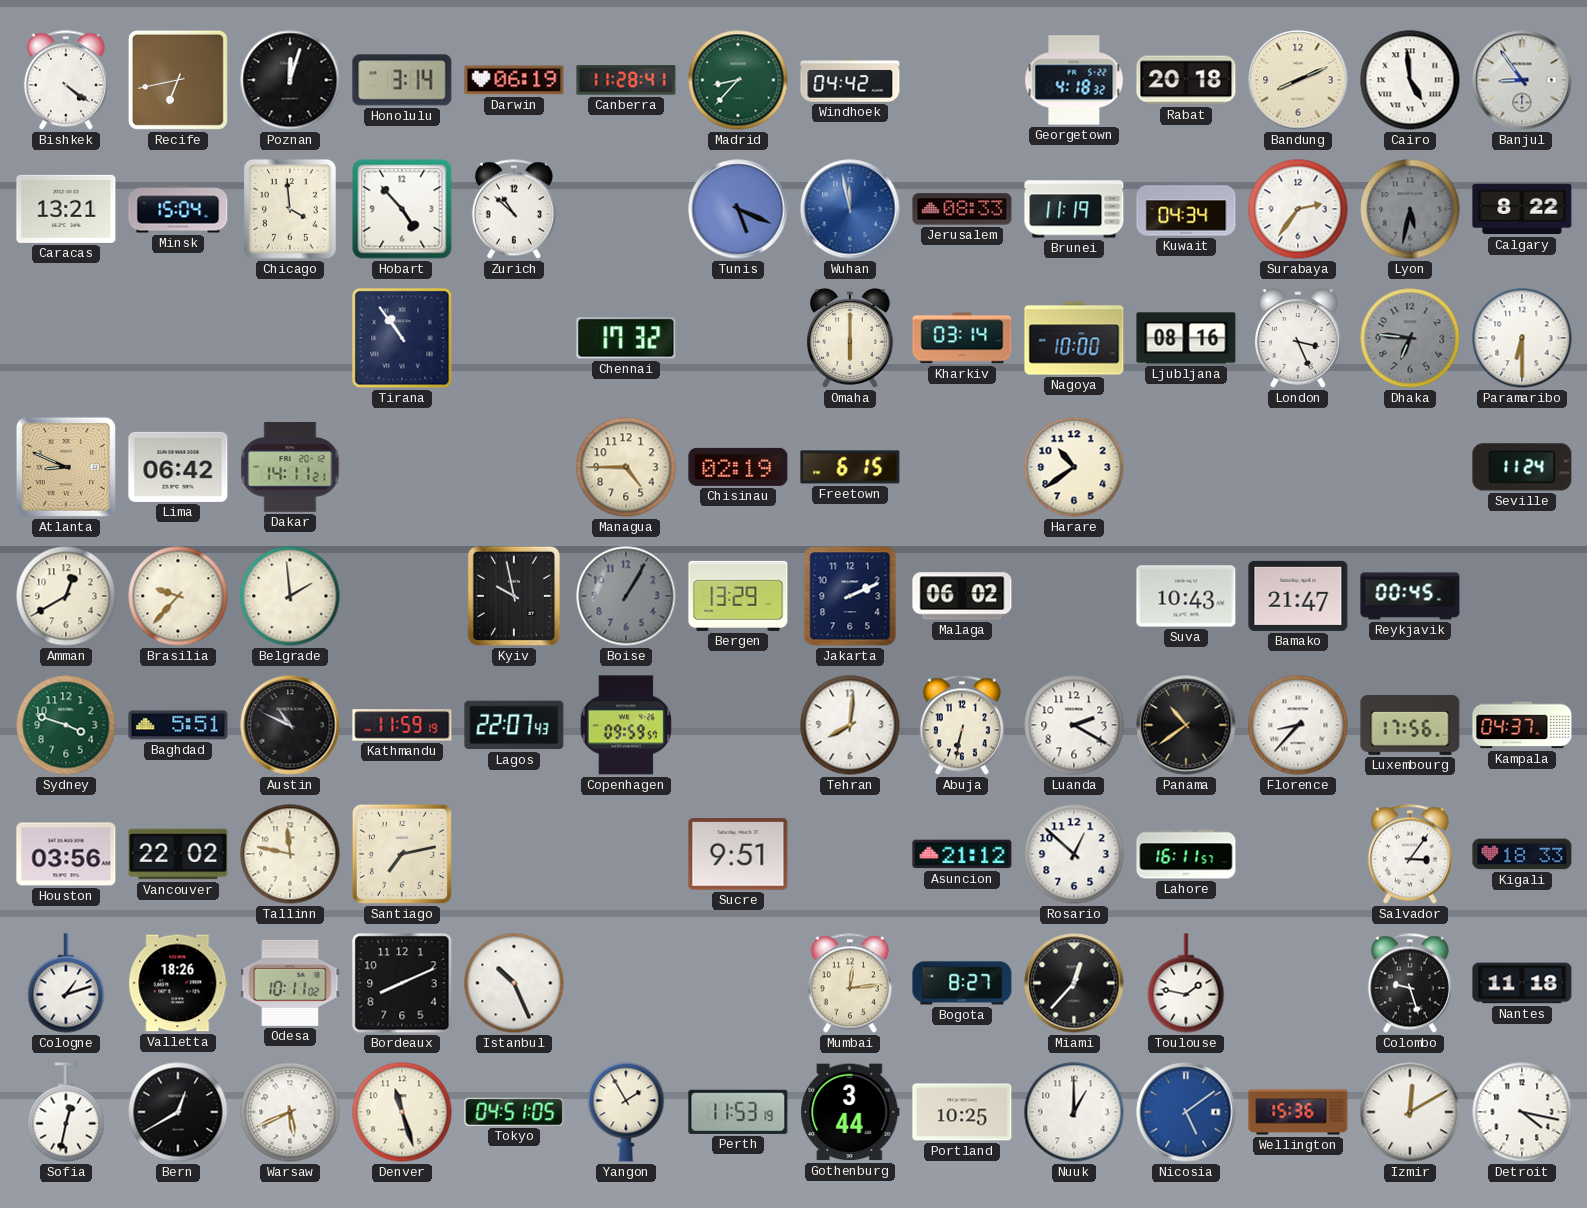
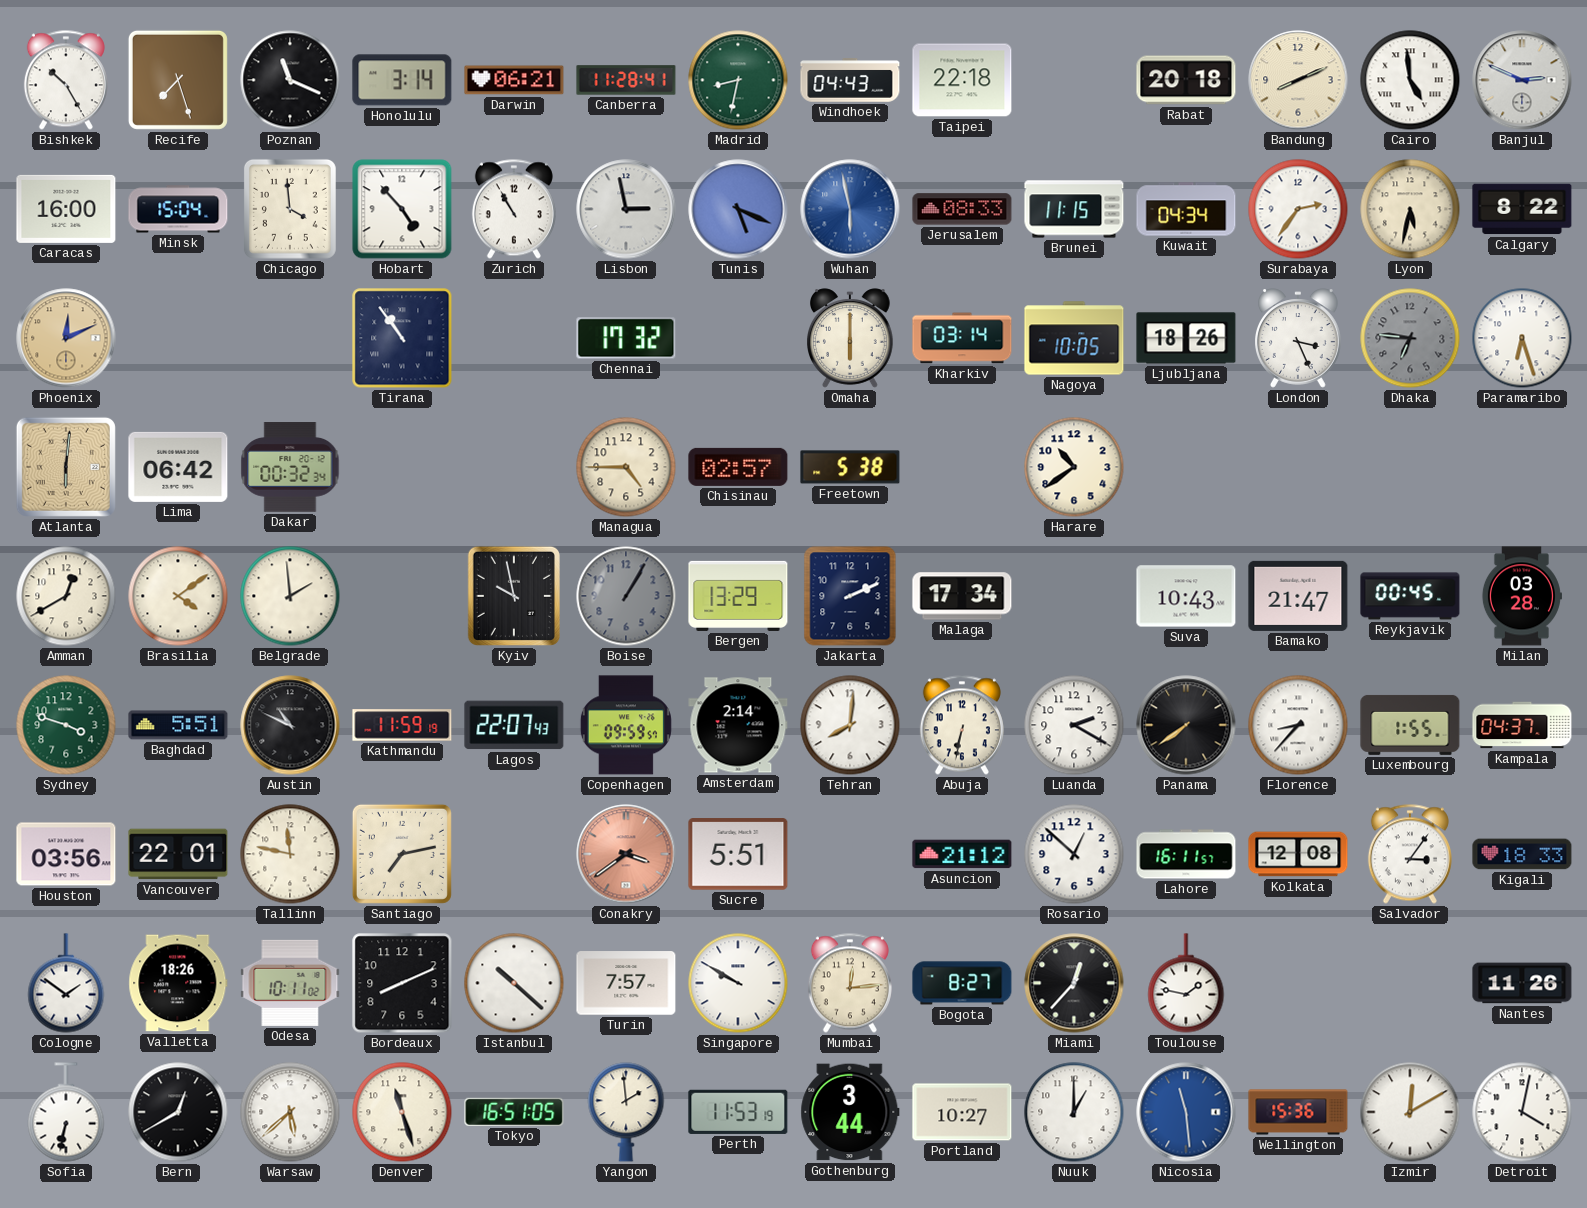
Bishkek: 4:21 -> 10:25 (66, 80)
Recife: 6:43 -> 7:27 (178, 80)
Poznan: 12:03 -> 11:19 (290, 80)
Darwin: 06:19 -> 06:21 (514, 80)
Madrid: 8:37 -> 8:32 (738, 80)
Windhoek: 04:42 -> 04:43 (850, 80)
Taipei: none -> 22:18 (962, 80)
Georgetown: 4:18 -> none (1074, 80)
Banjul: 8:54 -> 2:49 (1522, 80)
Caracas: 13:21 -> 16:00 (66, 209)
Zurich: 10:52 -> 10:55 (514, 209)
Lisbon: none -> 2:58 (626, 209)
Wuhan: 11:58 -> 5:58 (850, 209)
Brunei: 11:19 -> 11:15 (1074, 209)
Lyon dial: grey -> cream (1410, 209)
Phoenix: none -> 12:11 (66, 338)
Nagoya: 10:00 -> 10:05 (1074, 338)
Ljubljana: 08:16 -> 18:26 (1186, 338)
Paramaribo: 6:30 -> 6:27 (1522, 338)
Atlanta: 8:49 -> 6:01 (66, 467)
Dakar: 14:11 -> 00:32 (290, 467)
Chisinau: 02:19 -> 02:57 (738, 467)
Freetown: 6:15 -> 5:38 (850, 467)
Seville: 11:24 -> none (1522, 467)
Brasilia: 9:37 -> 4:09 (178, 596)
Malaga: 06:02 -> 17:34 (962, 596)
Milan: none -> 03:28 (1521, 596)
Amsterdam: none -> 2:14 (738, 725)
Panama: 10:39 -> 7:39 (1186, 725)
Luxembourg: 17:56 -> 1:55 (1410, 725)
Vancouver: 22:02 -> 22:01 (178, 854)
Conakry: none -> 3:39 (626, 854)
Sucre: 9:51 -> 5:51 (738, 854)
Kolkata: none -> 12:08 (1298, 854)
Cologne: 1:12 -> 1:51 (66, 983)
Istanbul: 10:26 -> 10:22 (514, 983)
Turin: none -> 7:57 (626, 983)
Singapore: none -> 9:50 (738, 983)
Colombo: 9:27 -> none (1410, 983)
Nantes: 11:18 -> 11:26 (1522, 983)
Sofia: 12:32 -> 6:32 (66, 1112)
Warsaw: 5:41 -> 5:38 (290, 1112)
Tokyo: 04:51 -> 16:51 (514, 1112)
Yangon: 1:55 -> 1:59 (626, 1112)
Portland: 10:25 -> 10:27 (962, 1112)
Nicosia: 5:09 -> 11:29 (1186, 1112)
Detroit: 4:17 -> 4:02 (1522, 1112)
